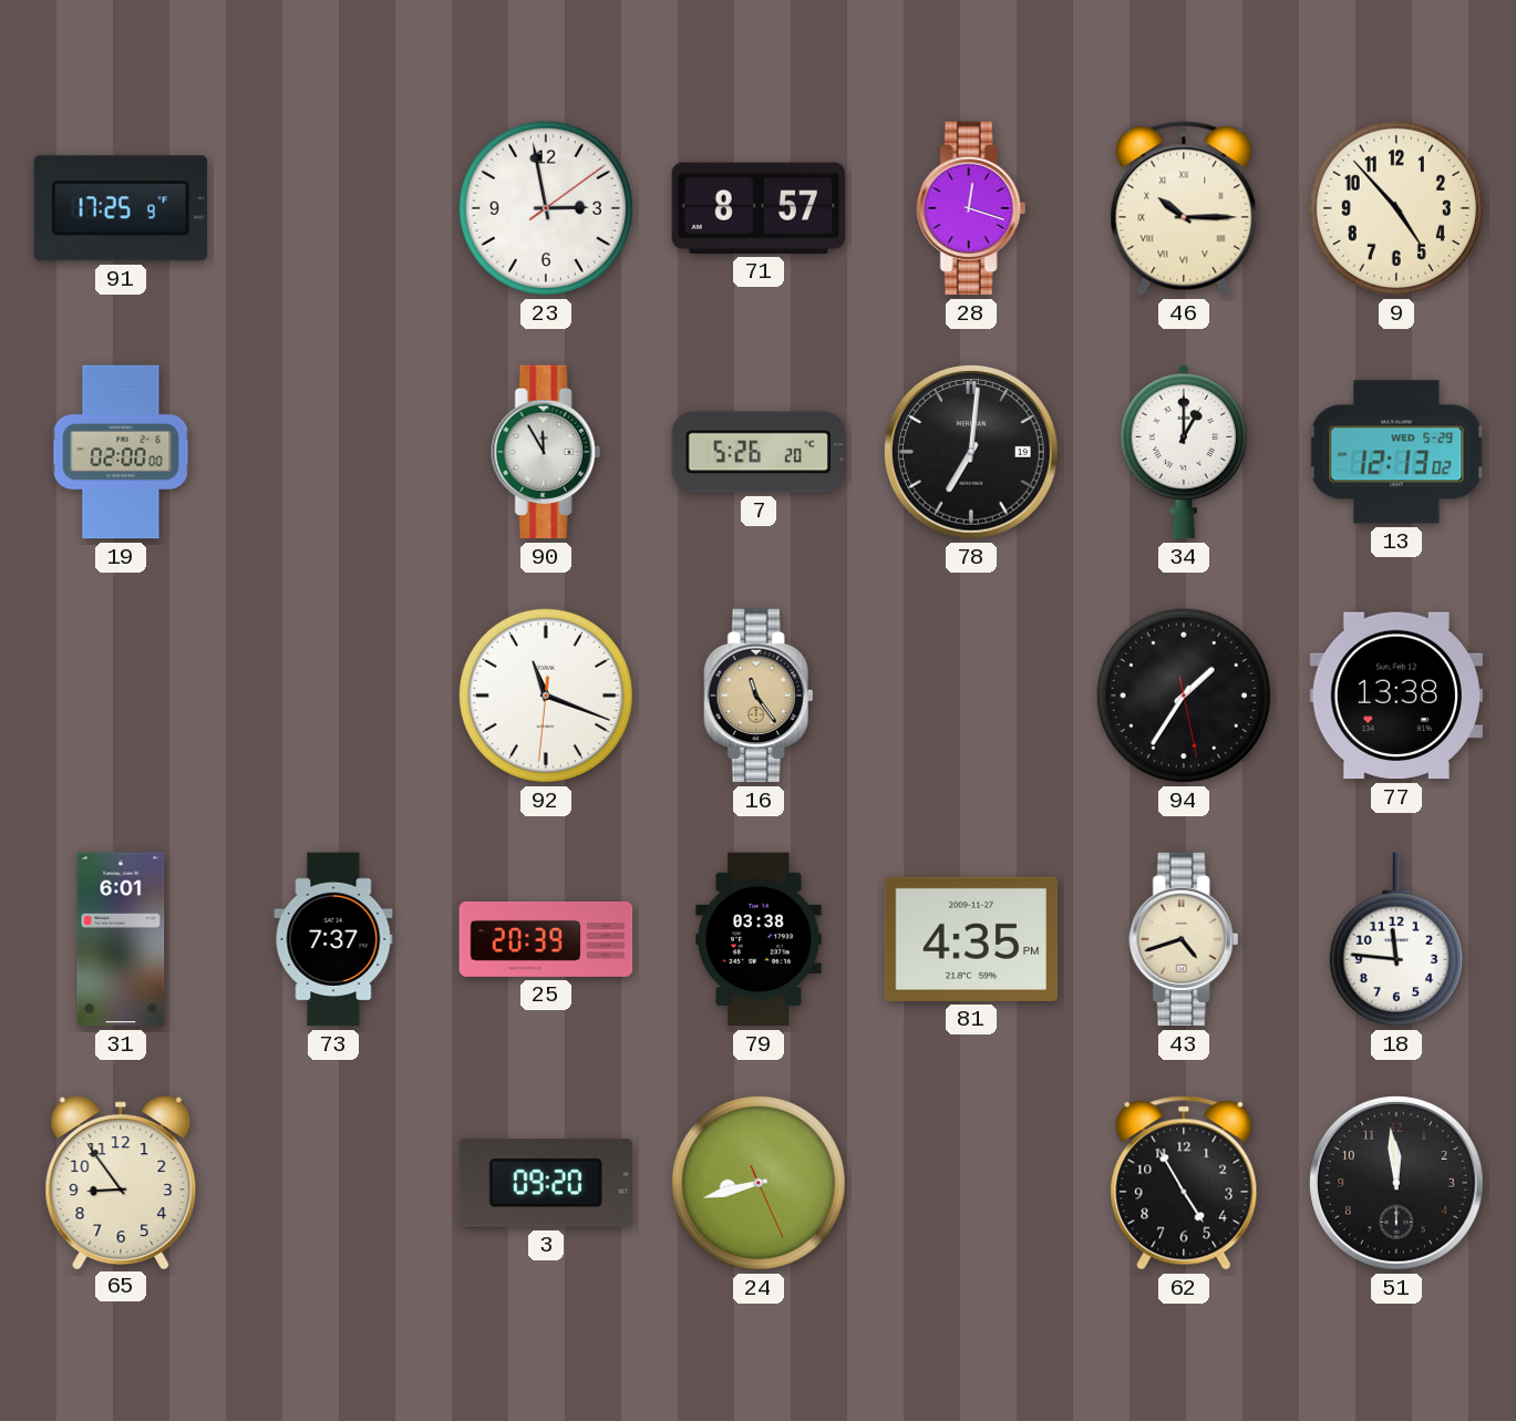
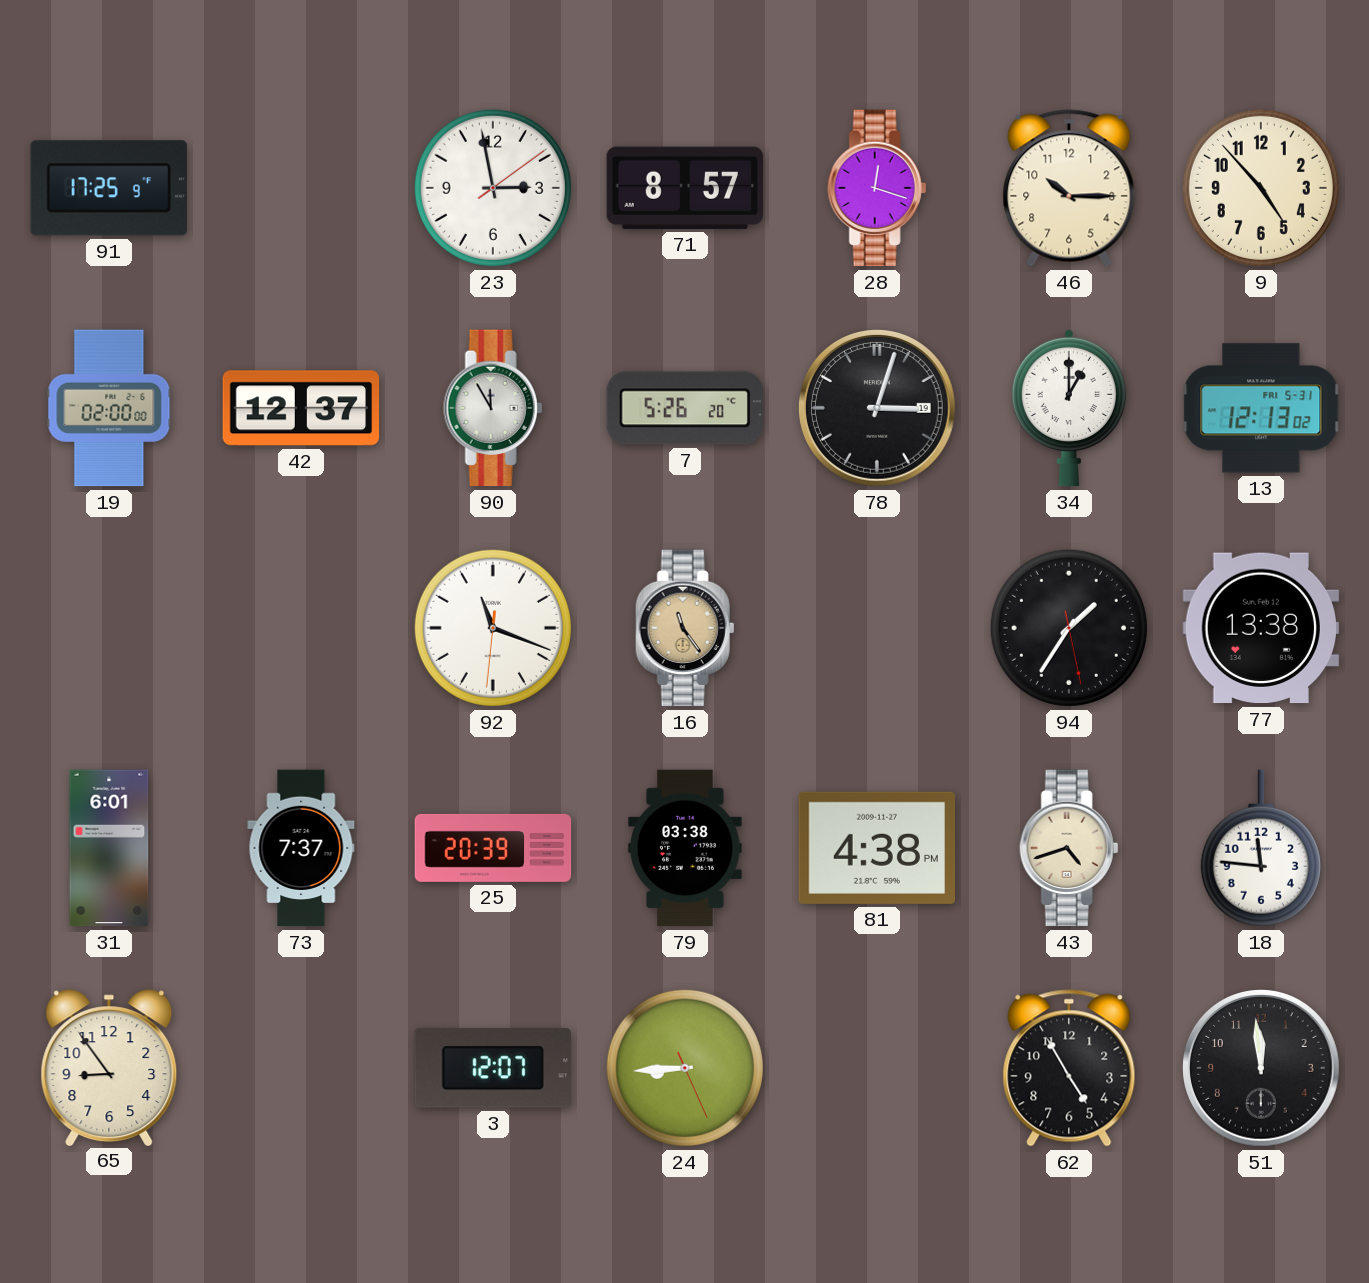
46 numerals: Roman -> Arabic (1069, 188)
42: none -> 12:37 (301, 408)
78: 7:01 -> 3:03 (878, 409)
13 date: WED 5-29 -> FRI 5-31 (1261, 408)
81: 4:35 -> 4:38 (877, 848)
3: 09:20 -> 12:07 (492, 1068)
24: 8:42 -> 8:44 (685, 1068)
